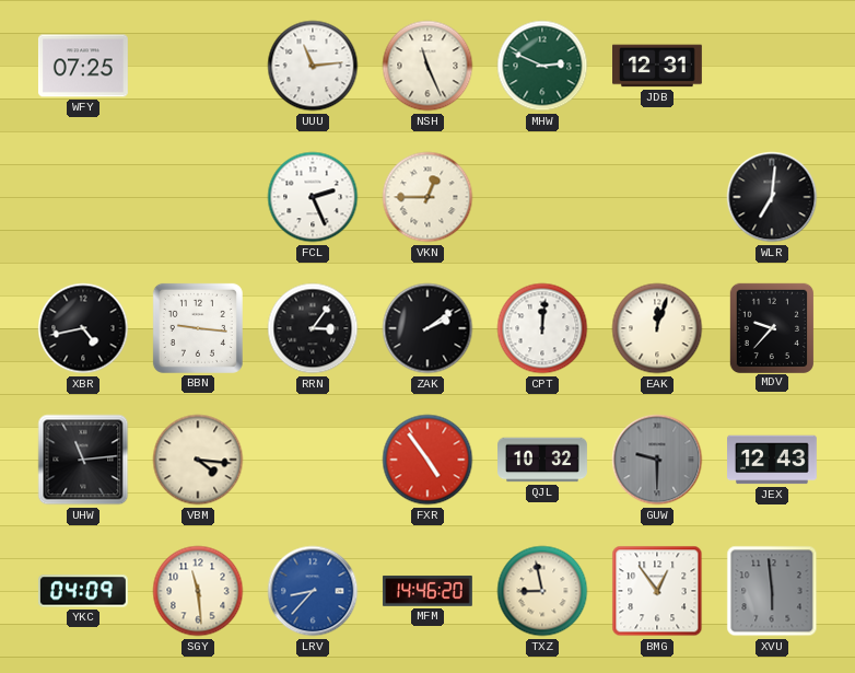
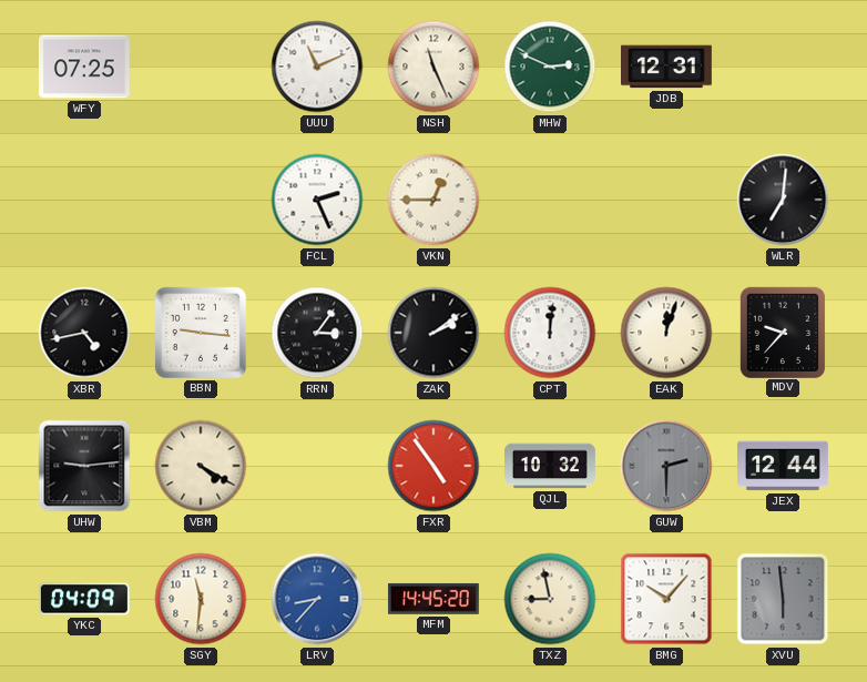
UUU: 11:14 -> 11:11 (317, 67)
UHW: 11:14 -> 9:14 (84, 466)
VBM: 4:16 -> 4:20 (201, 466)
GUW: 9:30 -> 2:30 (666, 466)
JEX: 12:43 -> 12:44 (784, 466)
SGY: 11:29 -> 11:31 (201, 599)
MFM: 14:46 -> 14:45 (433, 599)
BMG: 12:54 -> 10:07 (666, 599)
